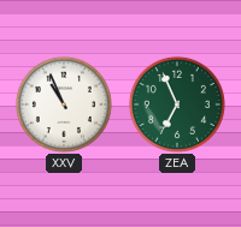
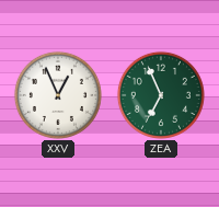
XXV: 10:56 -> 12:56 (58, 95)
